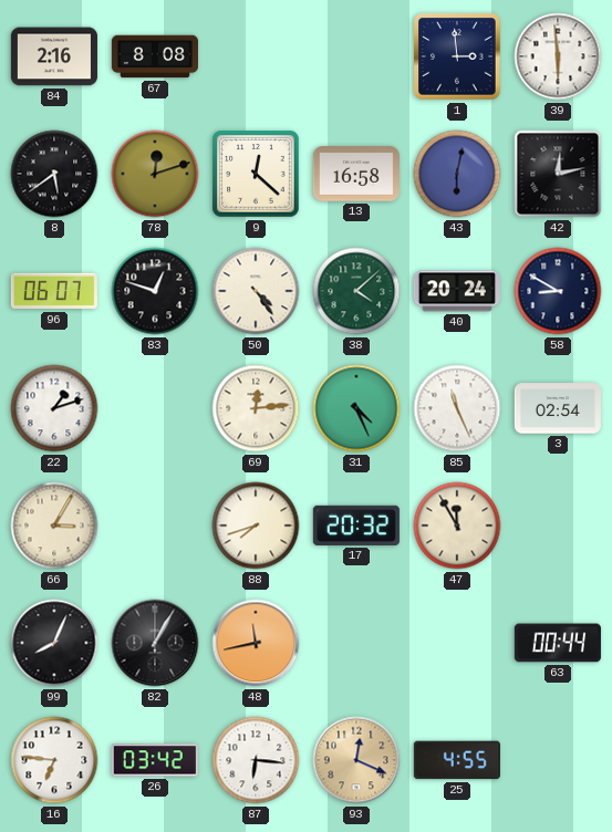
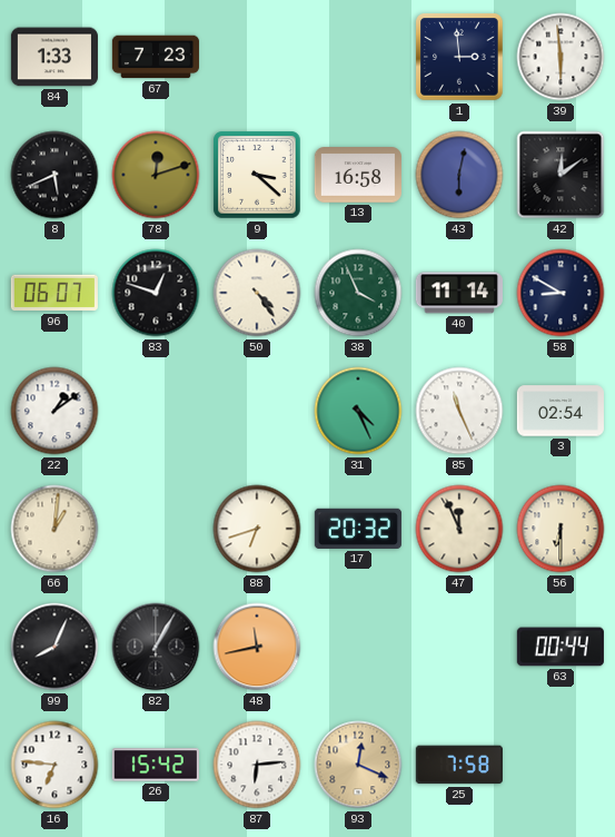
84: 2:16 -> 1:33 (54, 57)
67: 8:08 -> 7:23 (156, 57)
8: 5:39 -> 5:41 (54, 175)
9: 12:22 -> 3:22 (257, 175)
42: 12:13 -> 12:09 (561, 175)
38: 4:08 -> 3:56 (358, 293)
40: 20:24 -> 11:14 (459, 293)
22: 1:12 -> 1:09 (54, 411)
69: 12:14 -> none (256, 408)
66: 3:05 -> 1:01 (54, 529)
88: 7:42 -> 6:42 (257, 529)
47: 11:55 -> 11:56 (459, 529)
56: none -> 6:30 (561, 529)
26: 03:42 -> 15:42 (156, 765)
87: 6:16 -> 6:14 (257, 765)
25: 4:55 -> 7:58 (459, 765)
